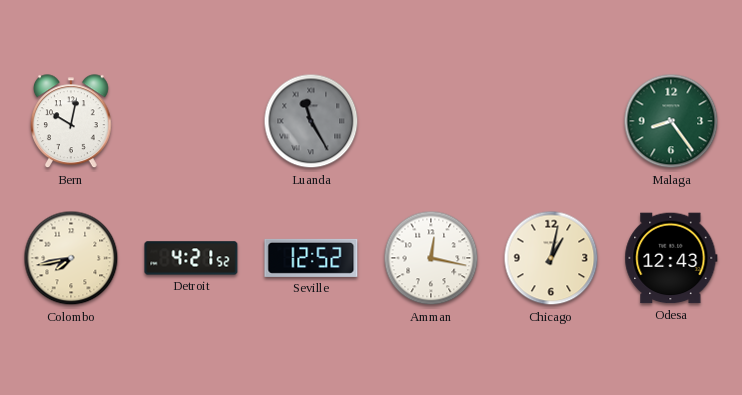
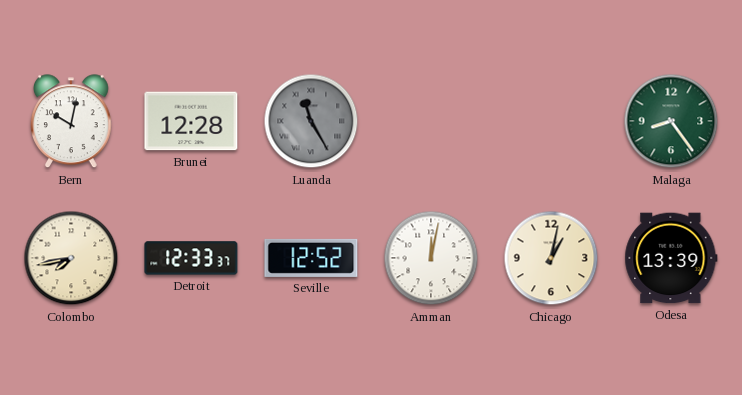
Brunei: none -> 12:28 (191, 121)
Detroit: 4:21 -> 12:33 (191, 258)
Amman: 12:17 -> 12:02 (431, 258)
Odesa: 12:43 -> 13:39 (671, 258)
